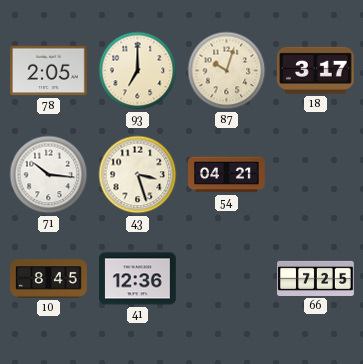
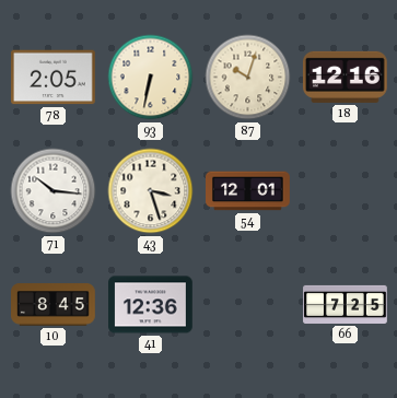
93: 7:00 -> 6:32 (151, 78)
18: 3:17 -> 12:16 (346, 77)
54: 04:21 -> 12:01 (248, 191)
